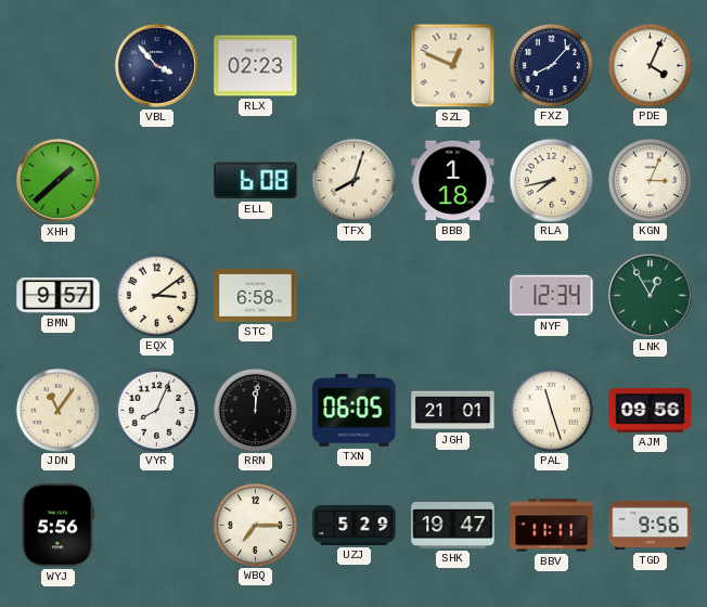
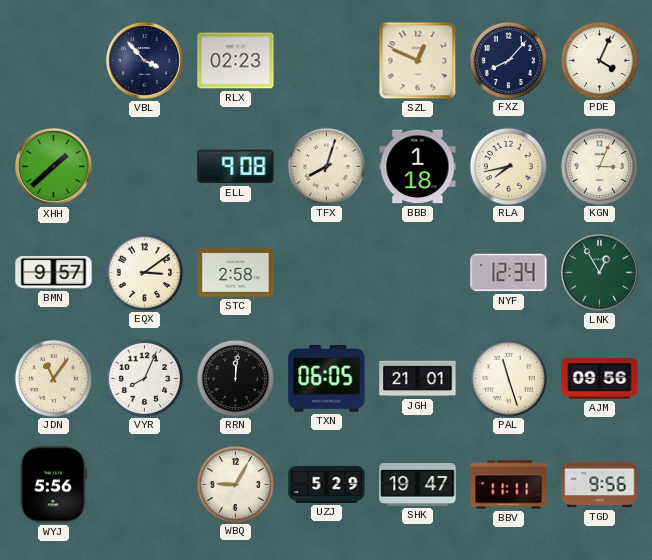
ELL: 6:08 -> 9:08 (236, 167)
STC: 6:58 -> 2:58 (236, 273)
WBQ: 7:15 -> 9:05 (235, 484)
